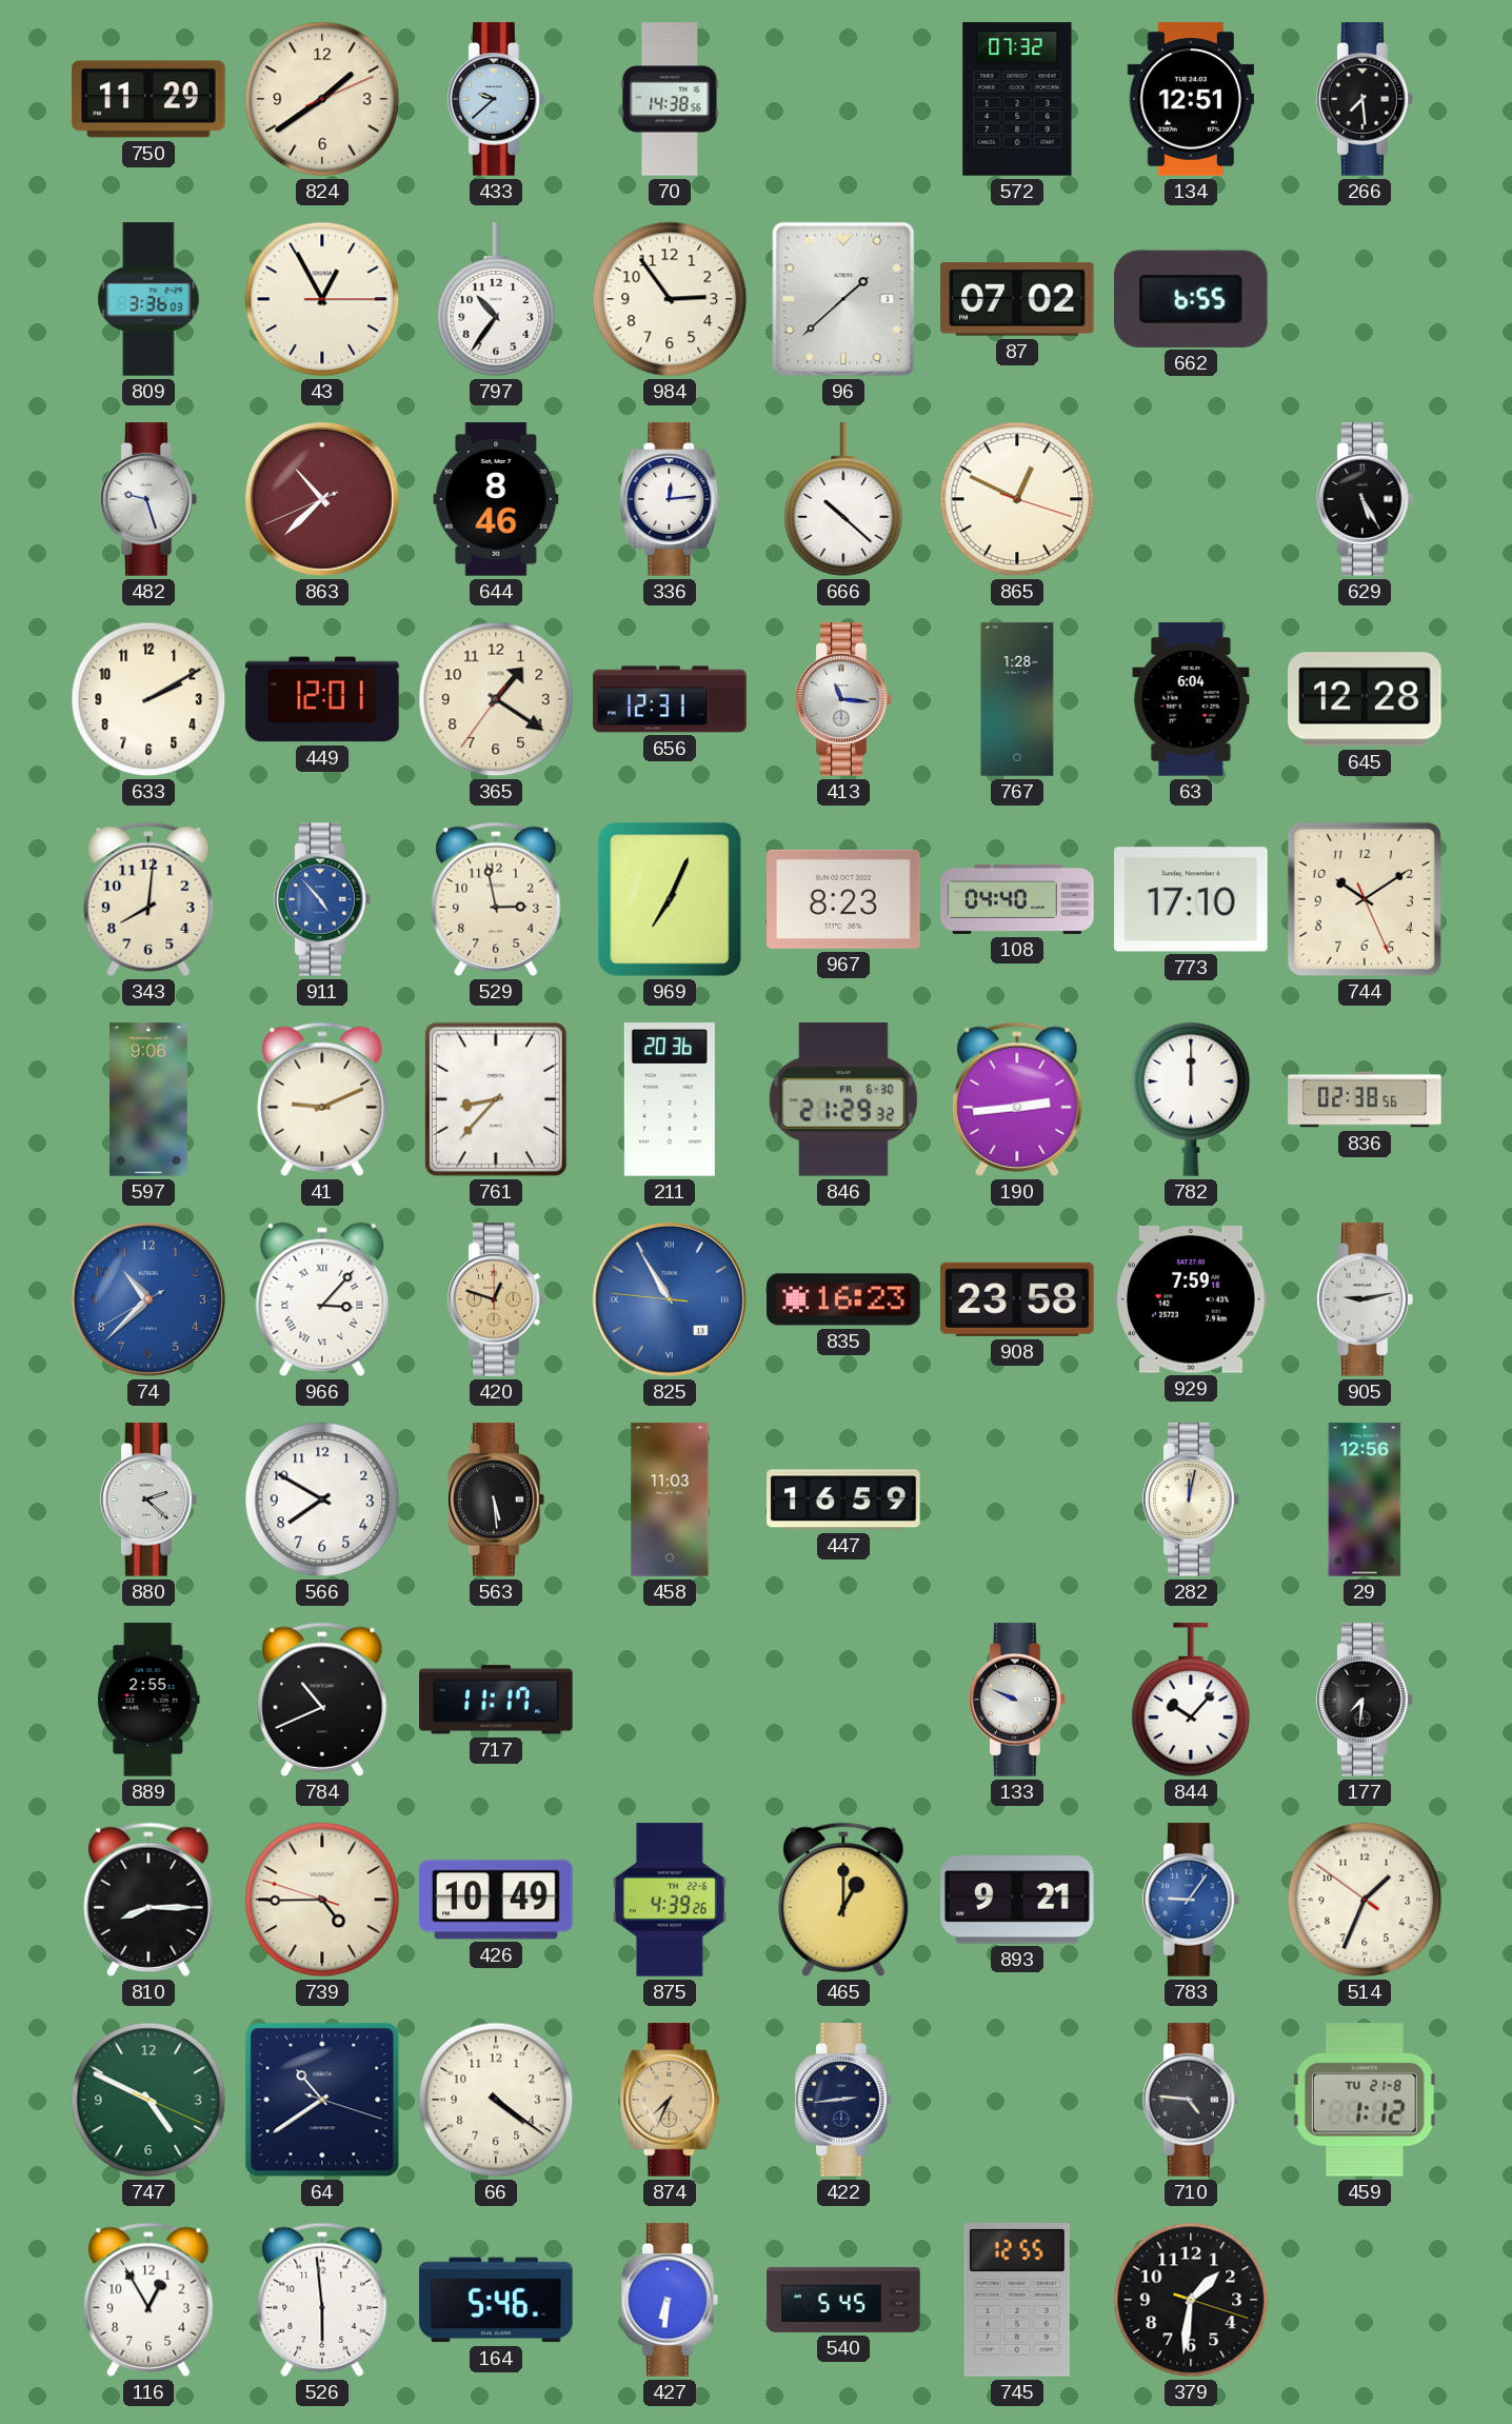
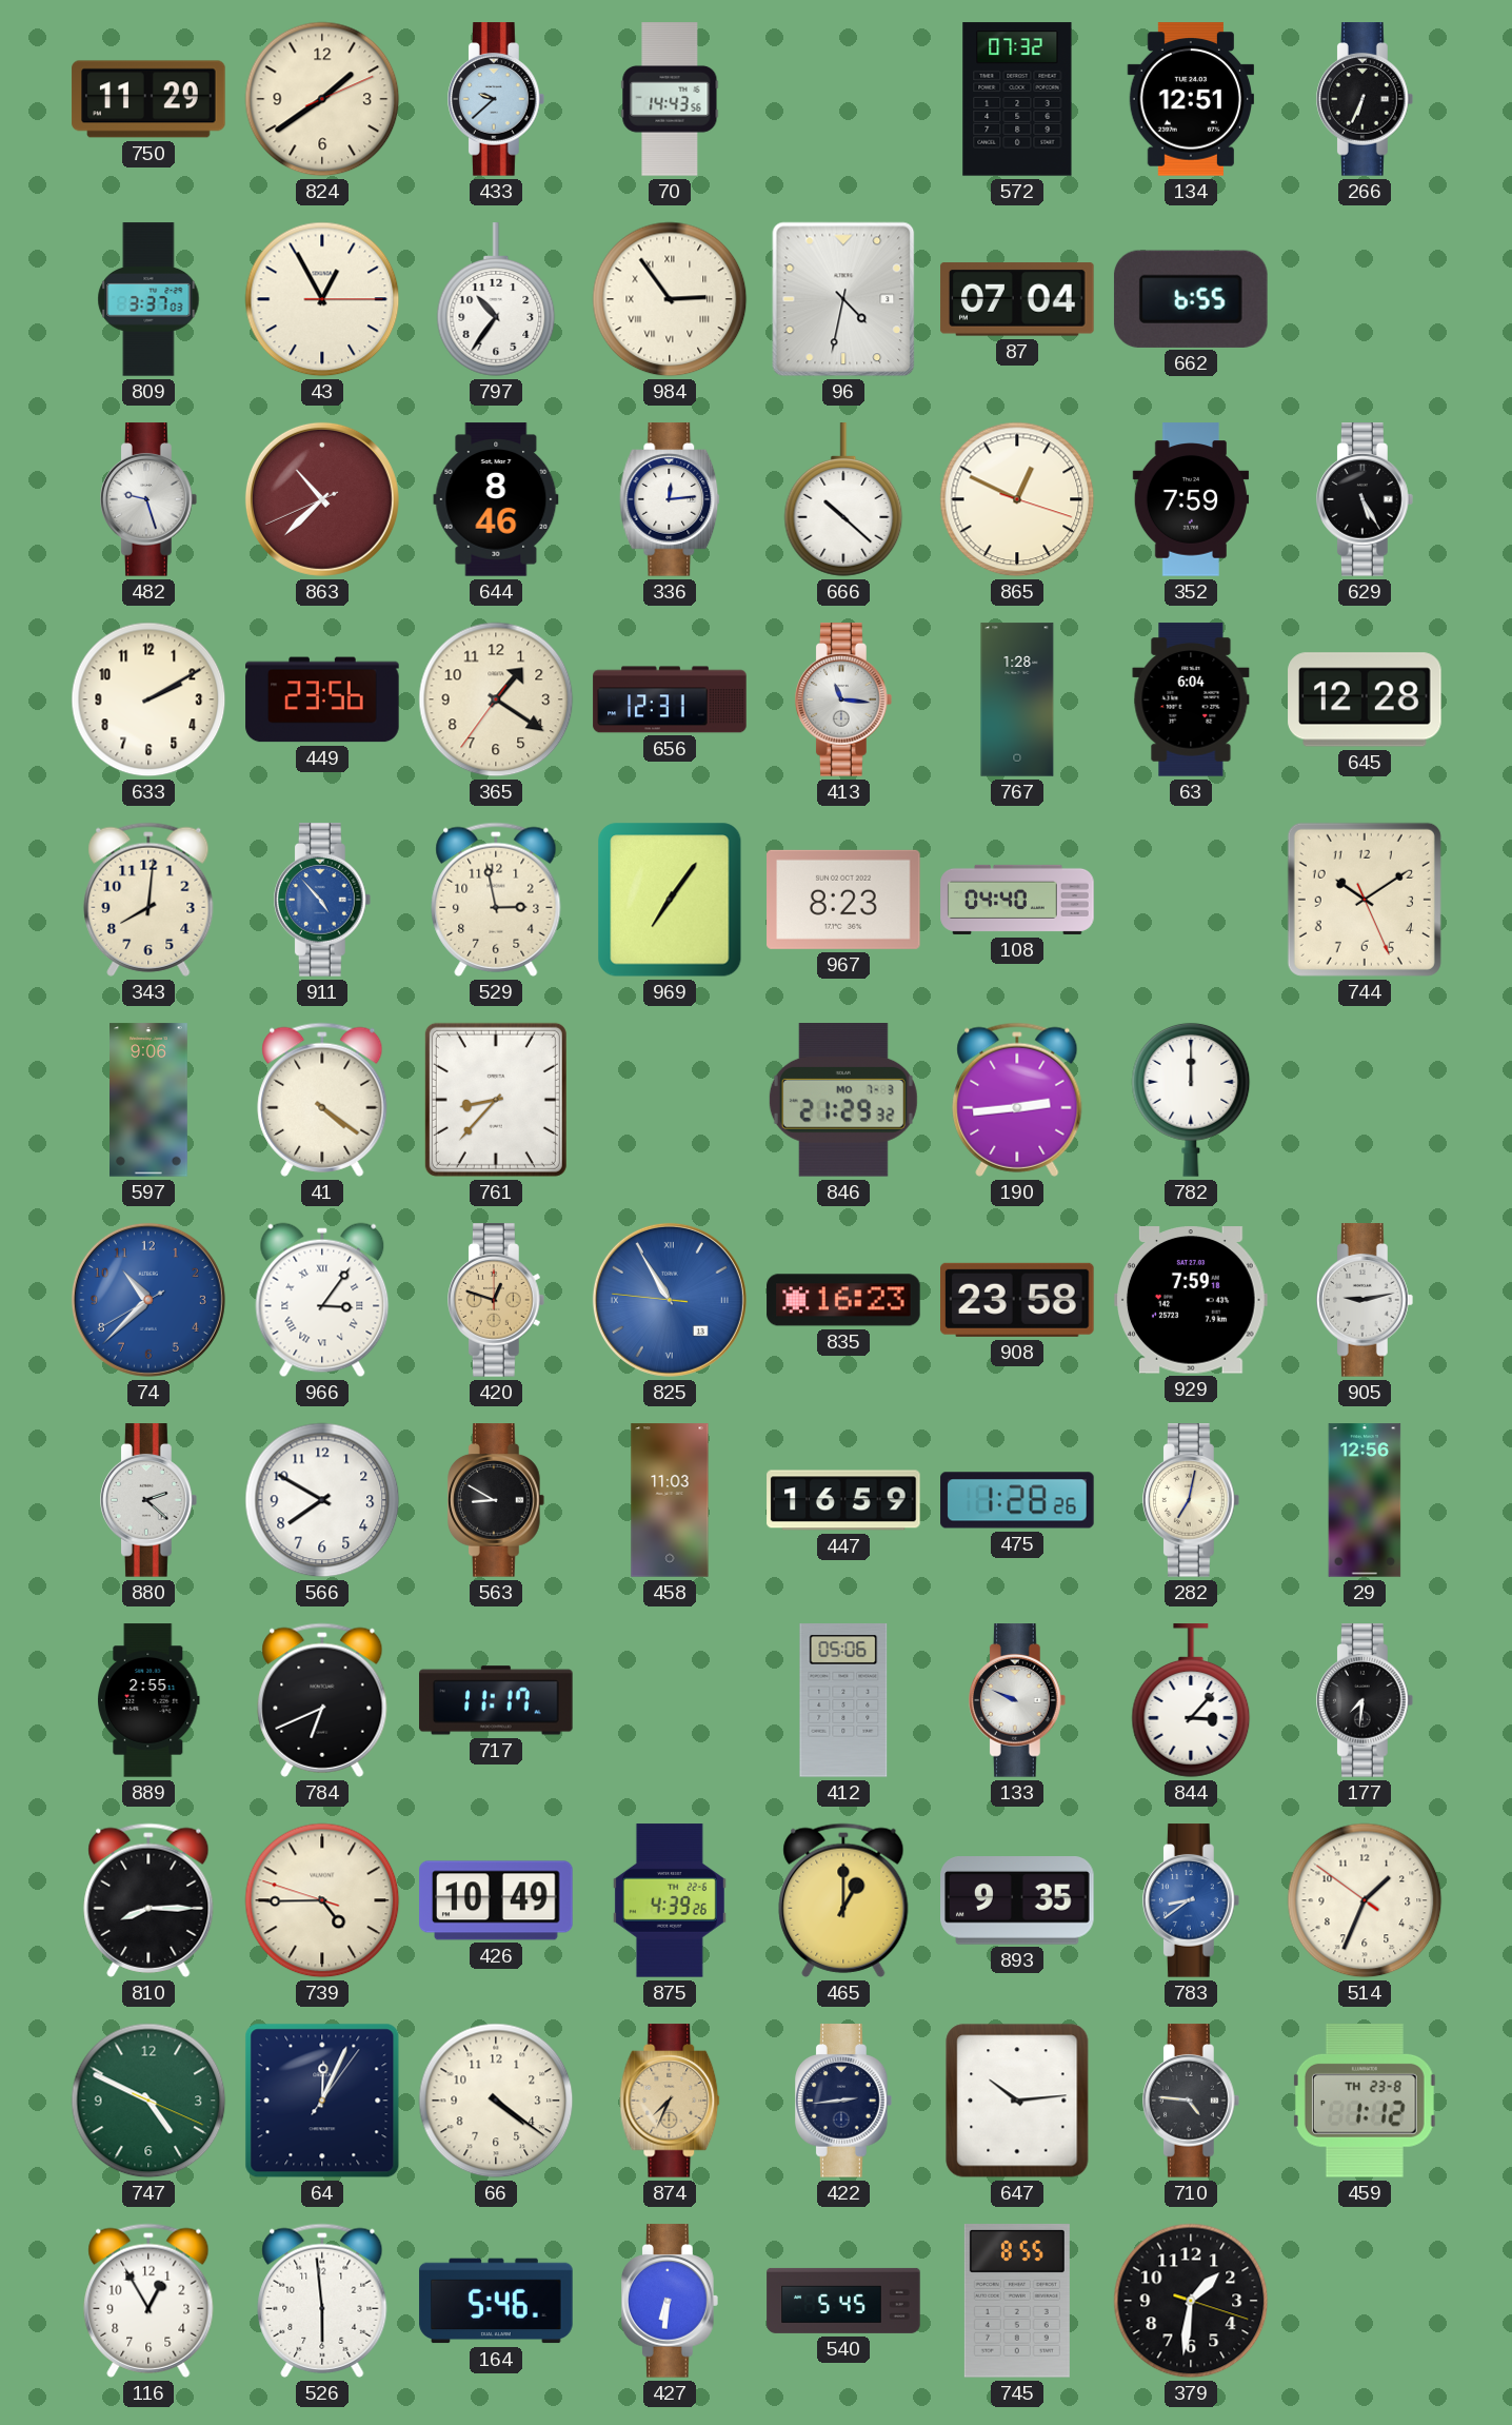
70: 14:38 -> 14:43 (670, 99)
266: 7:29 -> 6:34 (1366, 99)
809: 3:36 -> 3:37 (148, 299)
984 numerals: Arabic -> Roman (670, 299)
96: 1:38 -> 4:32 (843, 299)
87: 07:02 -> 07:04 (1017, 299)
352: none -> 7:59 (1191, 499)
449: 12:01 -> 23:56 (322, 699)
969: 7:04 -> 7:06 (670, 900)
773: 17:10 -> none (1191, 899)
41: 9:11 -> 4:21 (322, 1100)
211: 20:36 -> none (670, 1099)
846 date: FR 6-30 -> MO 7-3 (843, 1101)
836: 02:38 -> none (1365, 1099)
966: 3:07 -> 3:06 (322, 1300)
563: 5:29 -> 8:50 (497, 1500)
475: none -> 1:28 (1017, 1500)
282: 12:02 -> 7:02 (1192, 1500)
784: 10:41 -> 6:41 (322, 1700)
412: none -> 05:06 (843, 1700)
844: 10:07 -> 3:07 (1191, 1700)
893: 9:21 -> 9:35 (1017, 1901)
783: 9:06 -> 8:39 (1192, 1900)
64: 10:39 -> 12:04 (322, 2101)
647: none -> 10:14 (1017, 2101)
459 date: TU 21-8 -> TH 23-8 (1365, 2102)
745: 12:55 -> 8:55 (1017, 2301)
